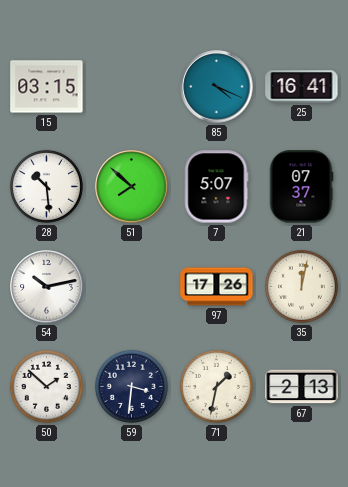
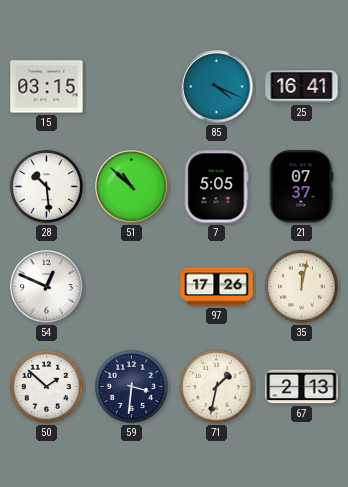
51: 7:52 -> 10:52 (132, 187)
7: 5:07 -> 5:05 (216, 187)
54: 10:13 -> 12:49 (47, 287)
